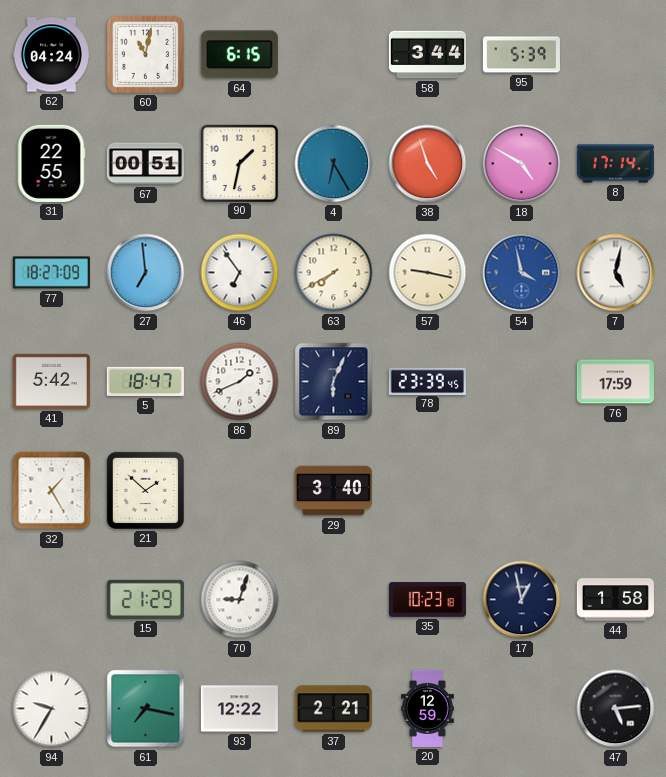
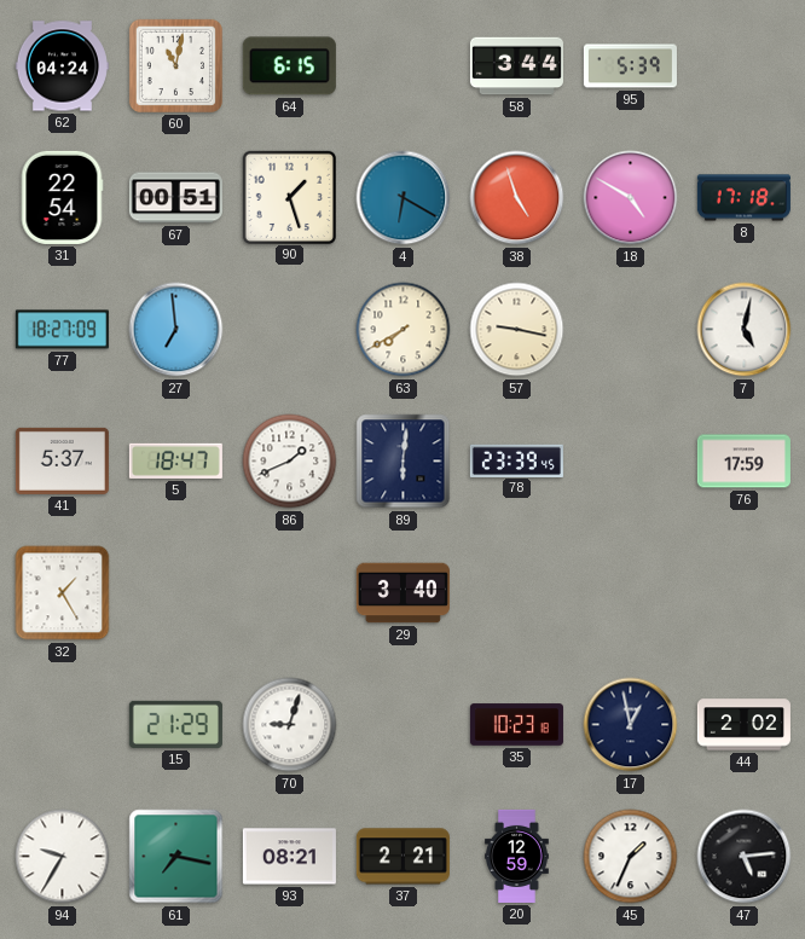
31: 22:55 -> 22:54 (62, 197)
90: 1:32 -> 1:27 (289, 197)
4: 6:25 -> 6:20 (404, 198)
8: 17:14 -> 17:18 (743, 198)
46: 6:54 -> none (240, 273)
54: 3:58 -> none (522, 273)
41: 5:42 -> 5:37 (62, 460)
89: 6:04 -> 6:01 (404, 462)
21: 1:52 -> none (145, 490)
44: 1:58 -> 2:02 (743, 725)
93: 12:22 -> 08:21 (289, 857)
45: none -> 1:34 (631, 857)
